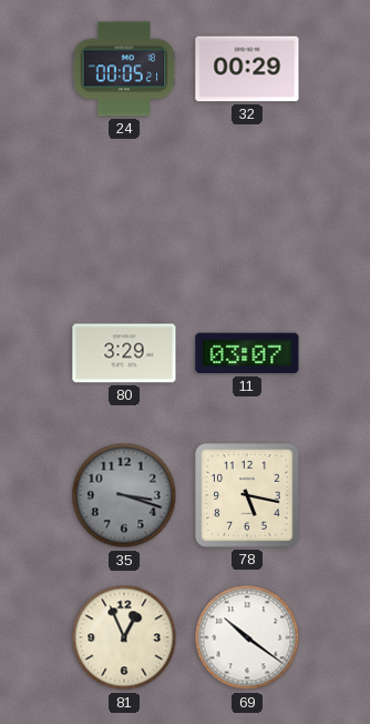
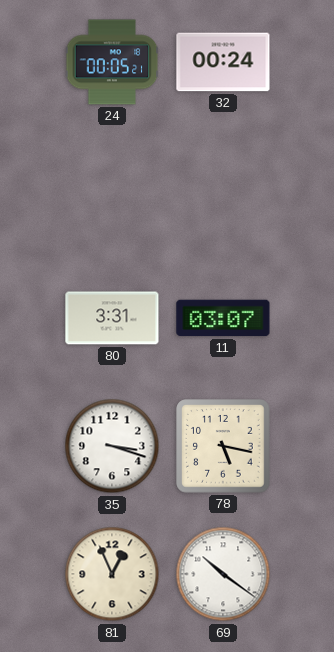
32: 00:29 -> 00:24 (223, 62)
80: 3:29 -> 3:31 (112, 318)
35 dial: grey -> white (112, 446)
